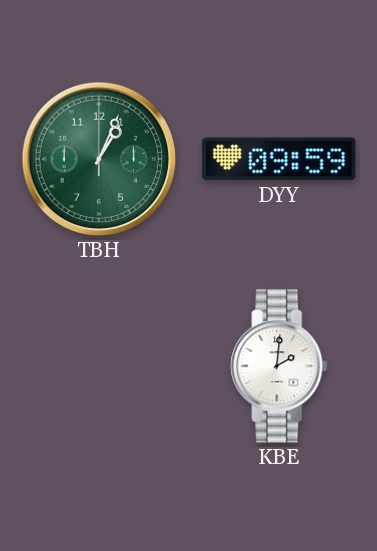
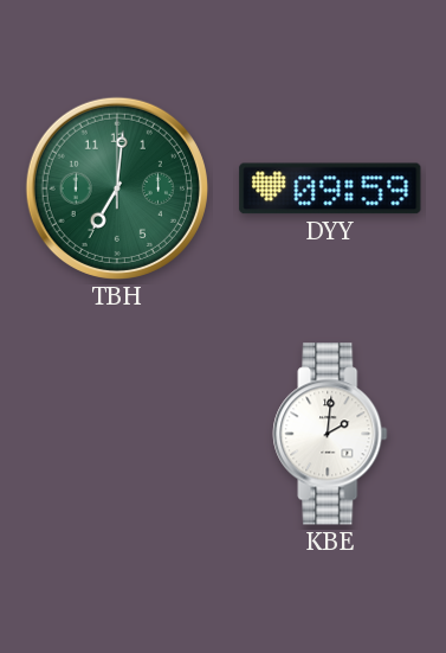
TBH: 1:04 -> 7:01 (117, 188)
